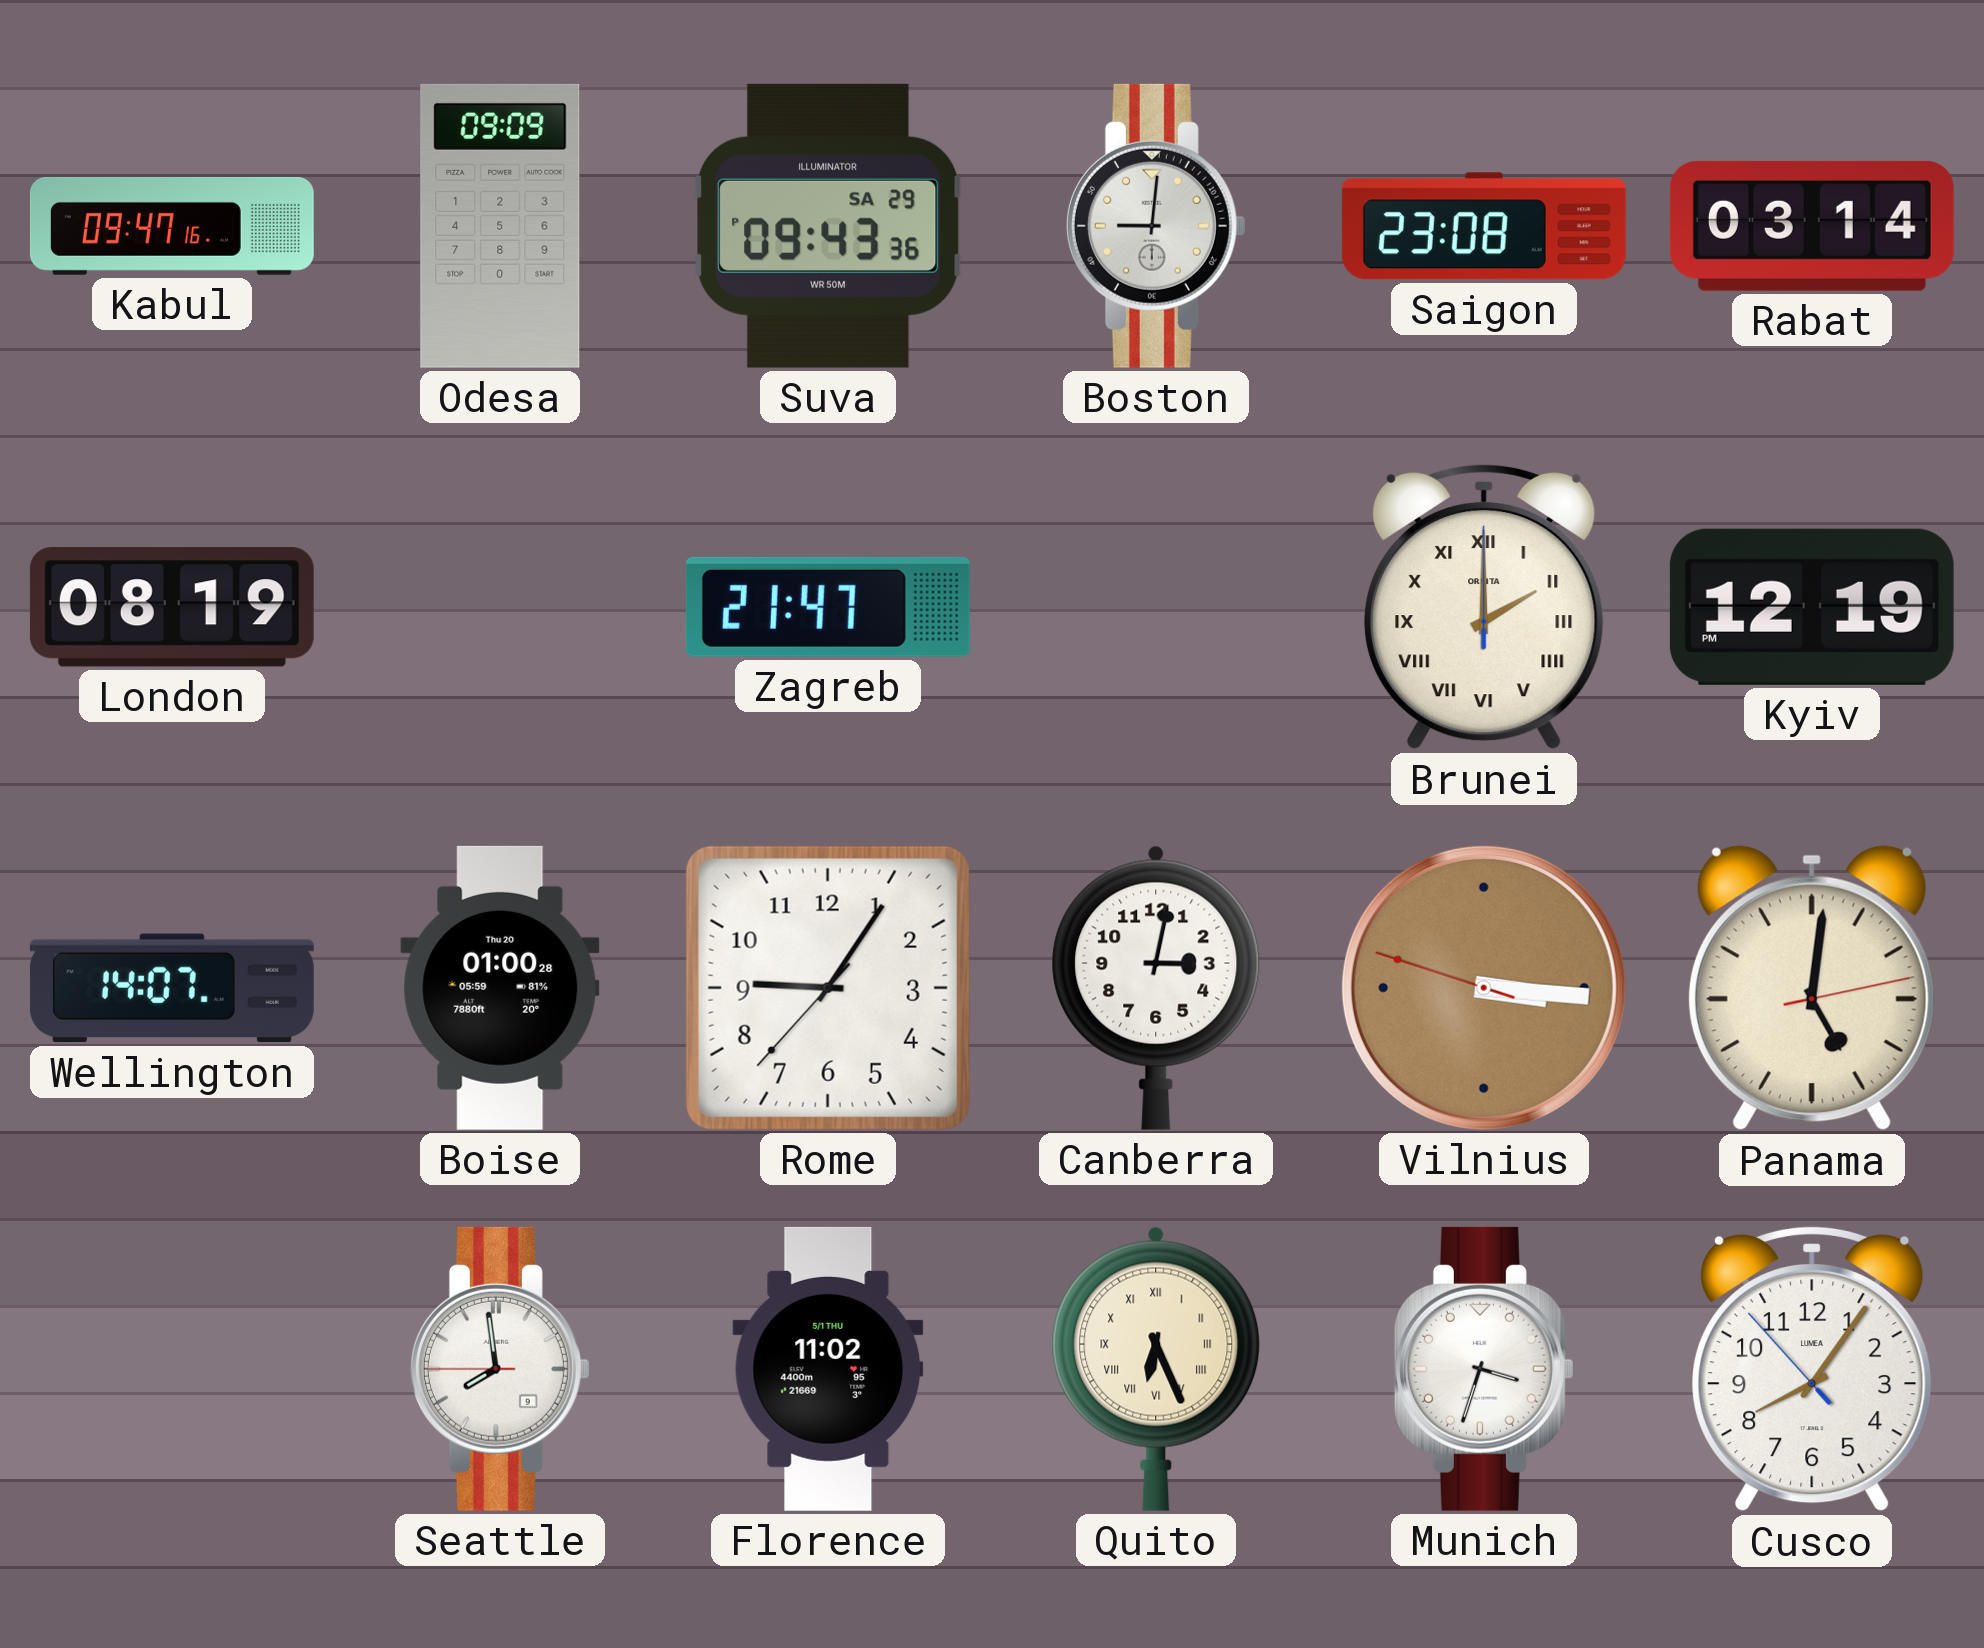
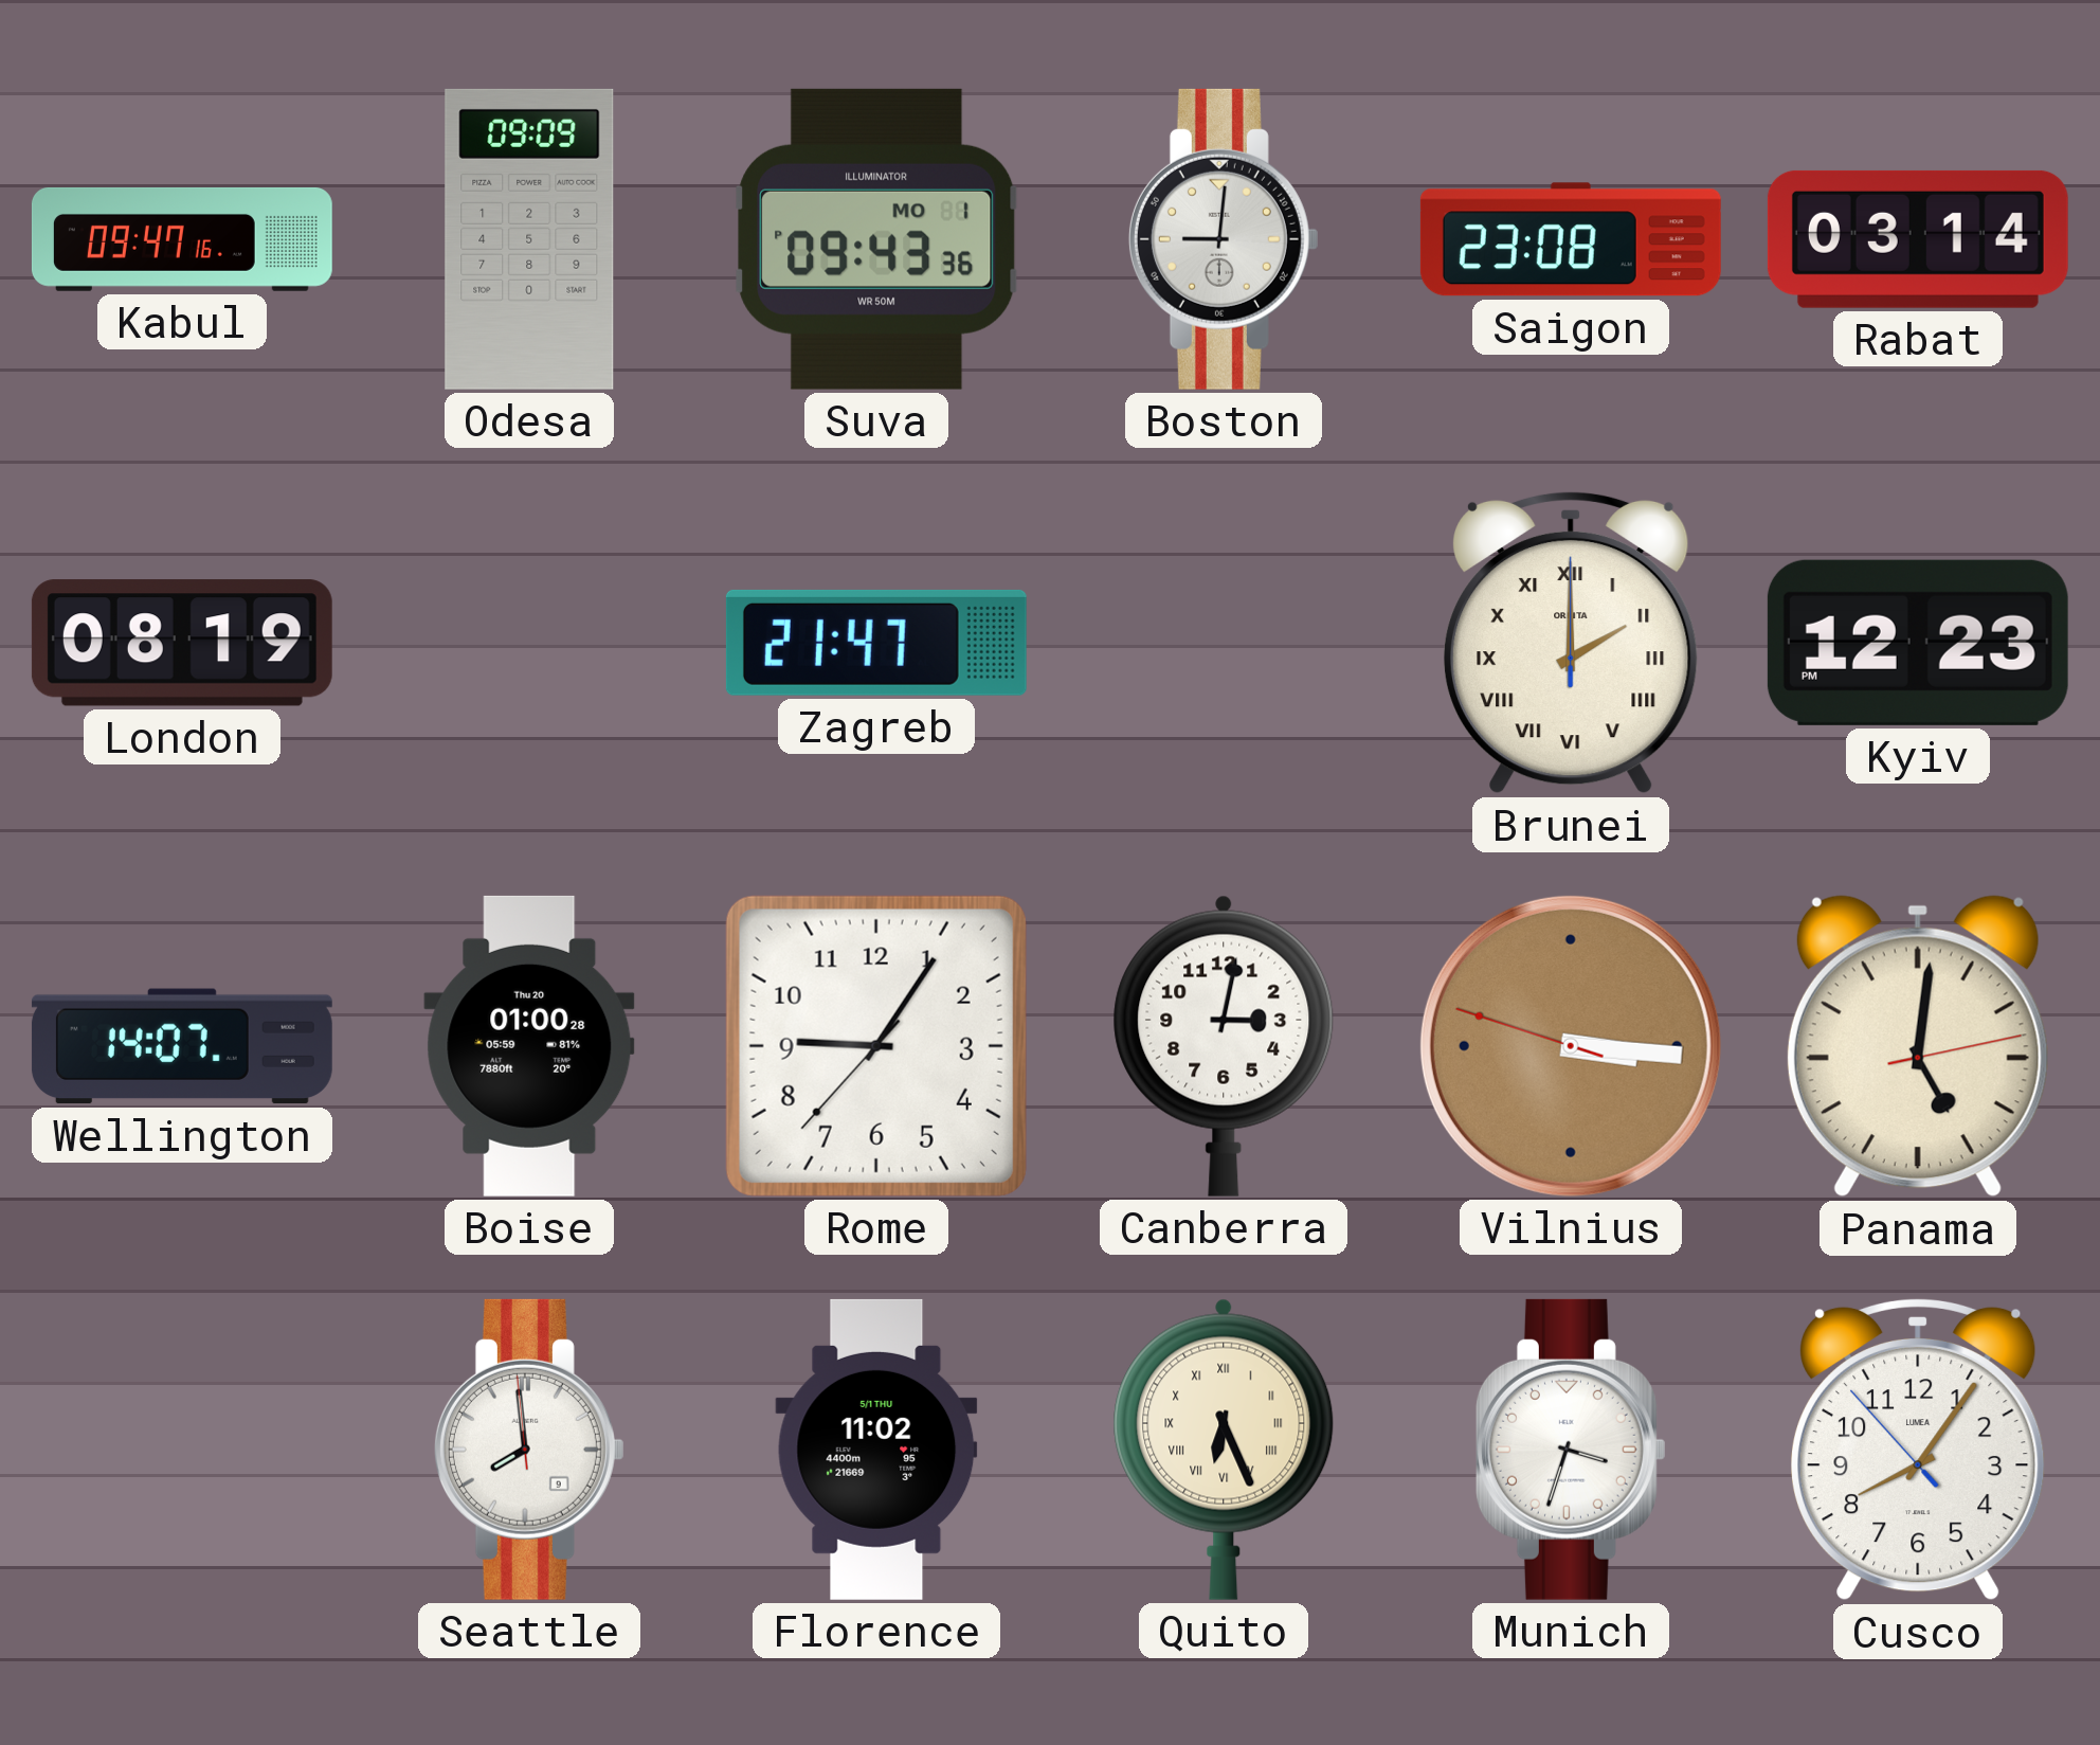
Suva date: SA 29 -> MO 1 (876, 239)
Kyiv: 12:19 -> 12:23 (1918, 643)
Seattle: 7:58:45 -> 7:58:59 (529, 1450)
